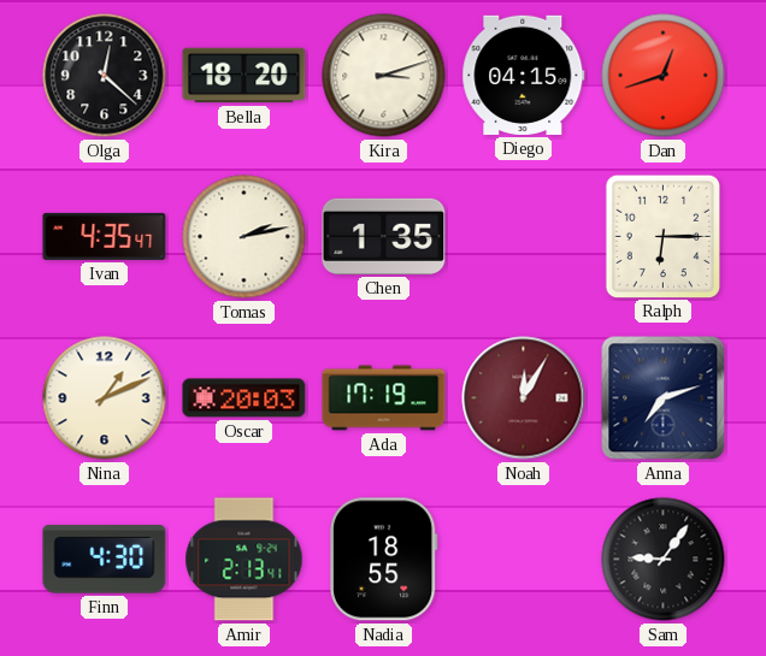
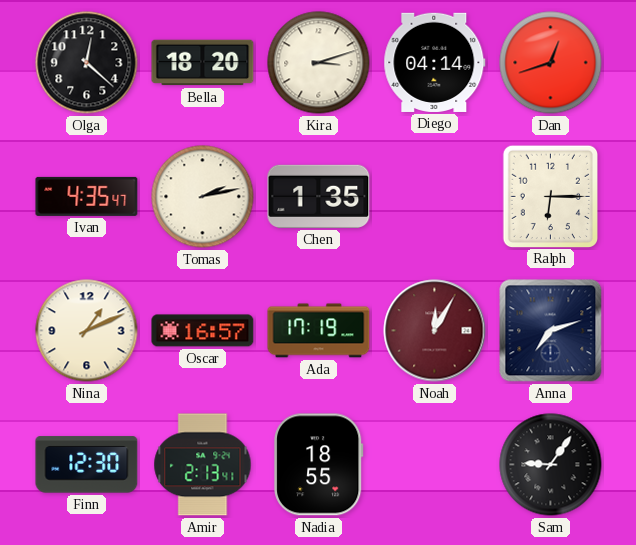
Diego: 04:15 -> 04:14 (435, 62)
Oscar: 20:03 -> 16:57 (203, 331)
Finn: 4:30 -> 12:30 (87, 465)
